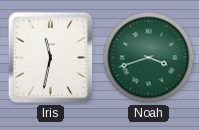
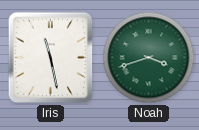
Iris: 11:32 -> 11:28 (51, 58)
